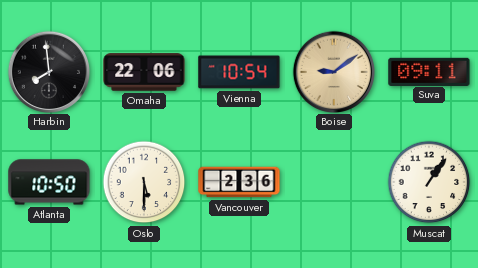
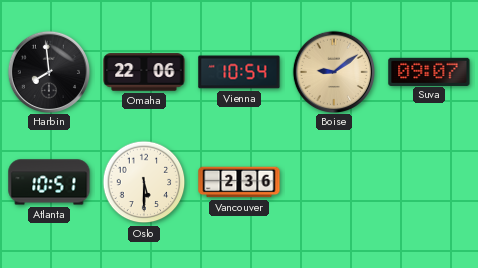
Suva: 09:11 -> 09:07 (429, 71)
Atlanta: 10:50 -> 10:51 (49, 182)
Muscat: 1:06 -> none (429, 182)
